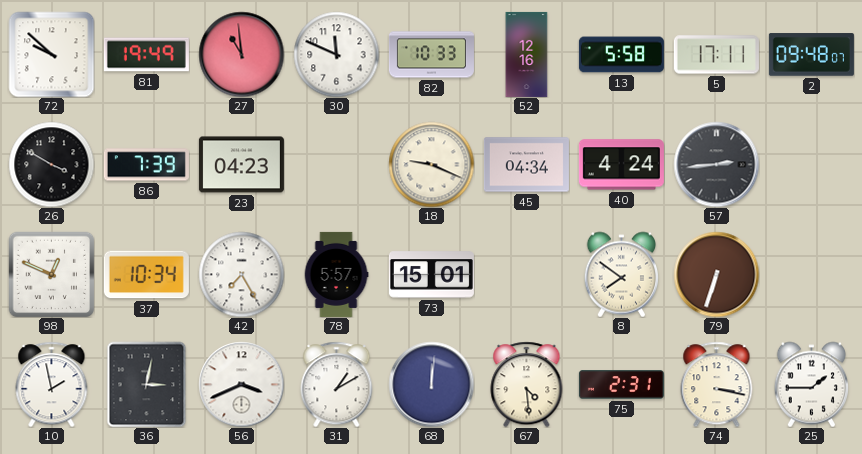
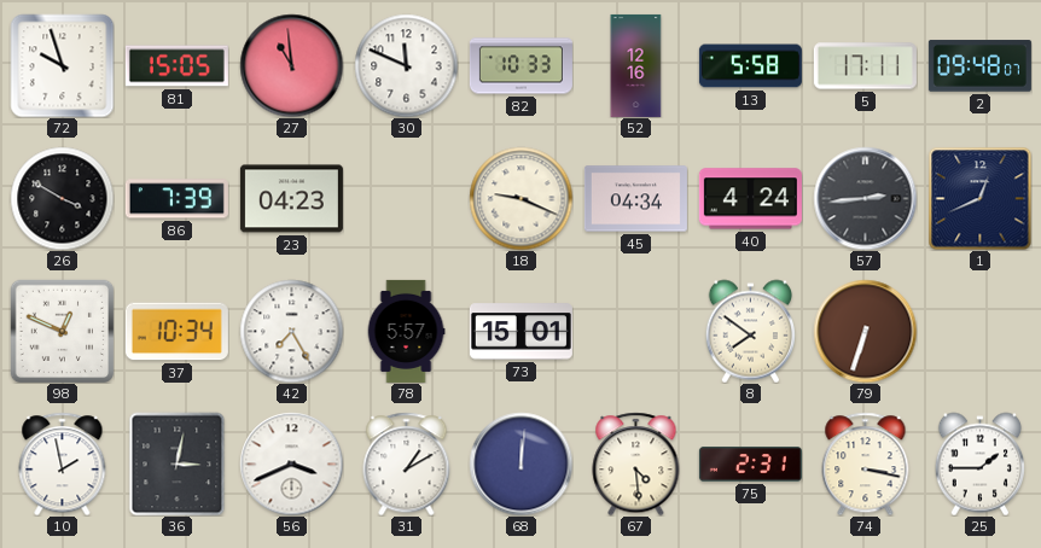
72: 9:52 -> 9:57 (62, 65)
81: 19:49 -> 15:05 (176, 66)
1: none -> 12:41 (979, 198)
